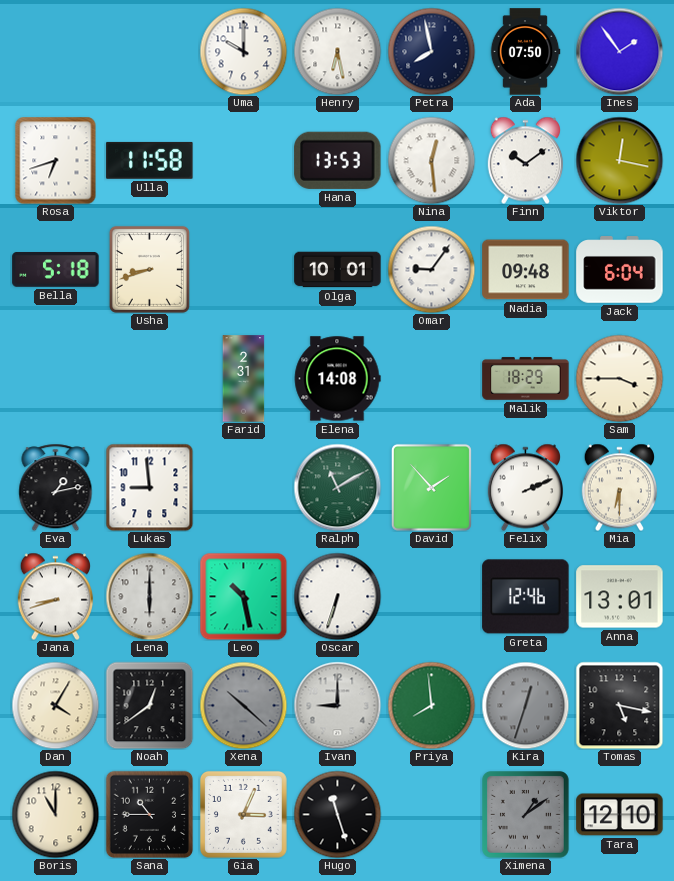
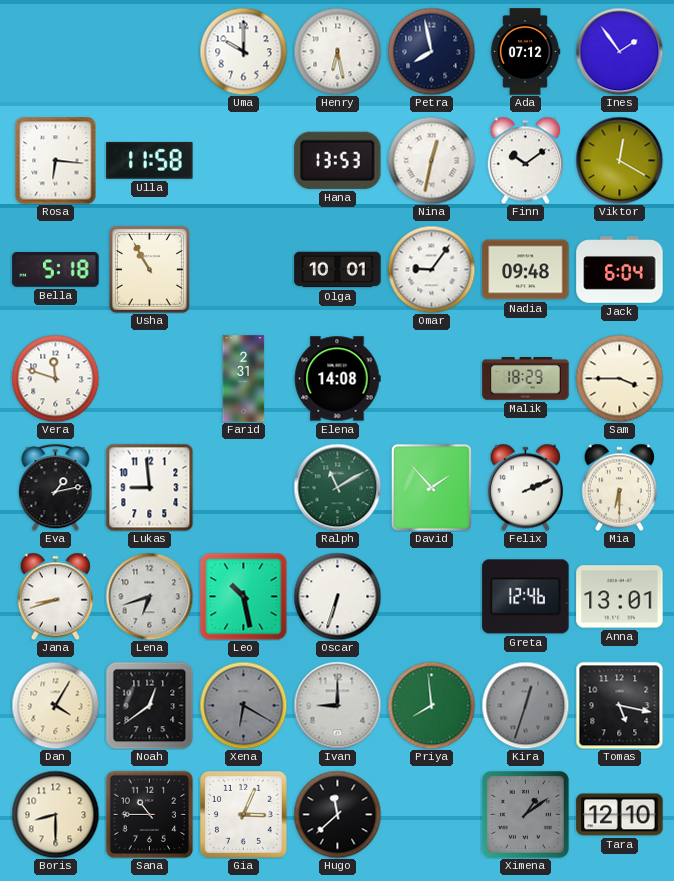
Ada: 07:50 -> 07:12 (525, 52)
Rosa: 6:42 -> 6:16 (56, 160)
Nina: 12:29 -> 12:32 (431, 160)
Viktor: 12:17 -> 12:20 (619, 160)
Usha: 8:42 -> 10:55 (149, 269)
Vera: none -> 11:48 (55, 378)
Lena: 6:00 -> 6:42 (149, 596)
Xena: 10:22 -> 6:20 (243, 705)
Boris: 11:00 -> 8:30 (55, 814)
Hugo: 11:27 -> 11:38 (337, 814)
